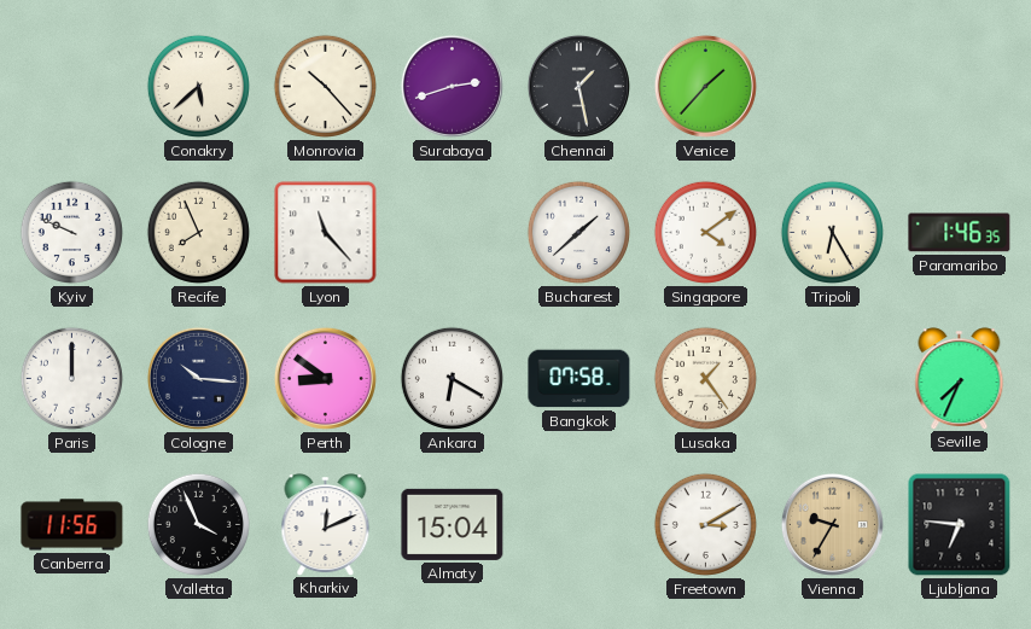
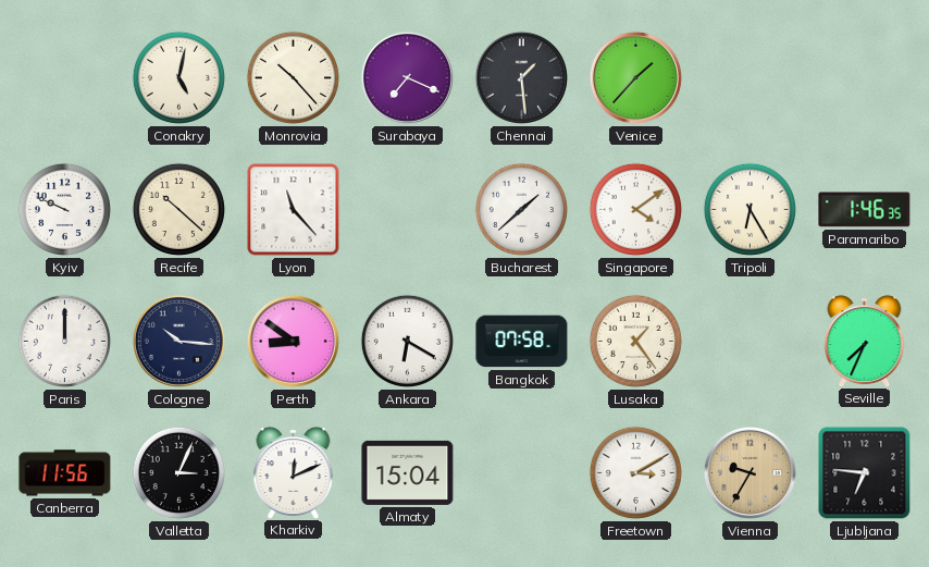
Conakry: 5:38 -> 5:02 (178, 77)
Surabaya: 2:42 -> 7:19 (407, 77)
Chennai: 1:28 -> 1:29 (521, 77)
Recife: 7:56 -> 10:22 (178, 209)
Valletta: 3:56 -> 3:04 (178, 472)
